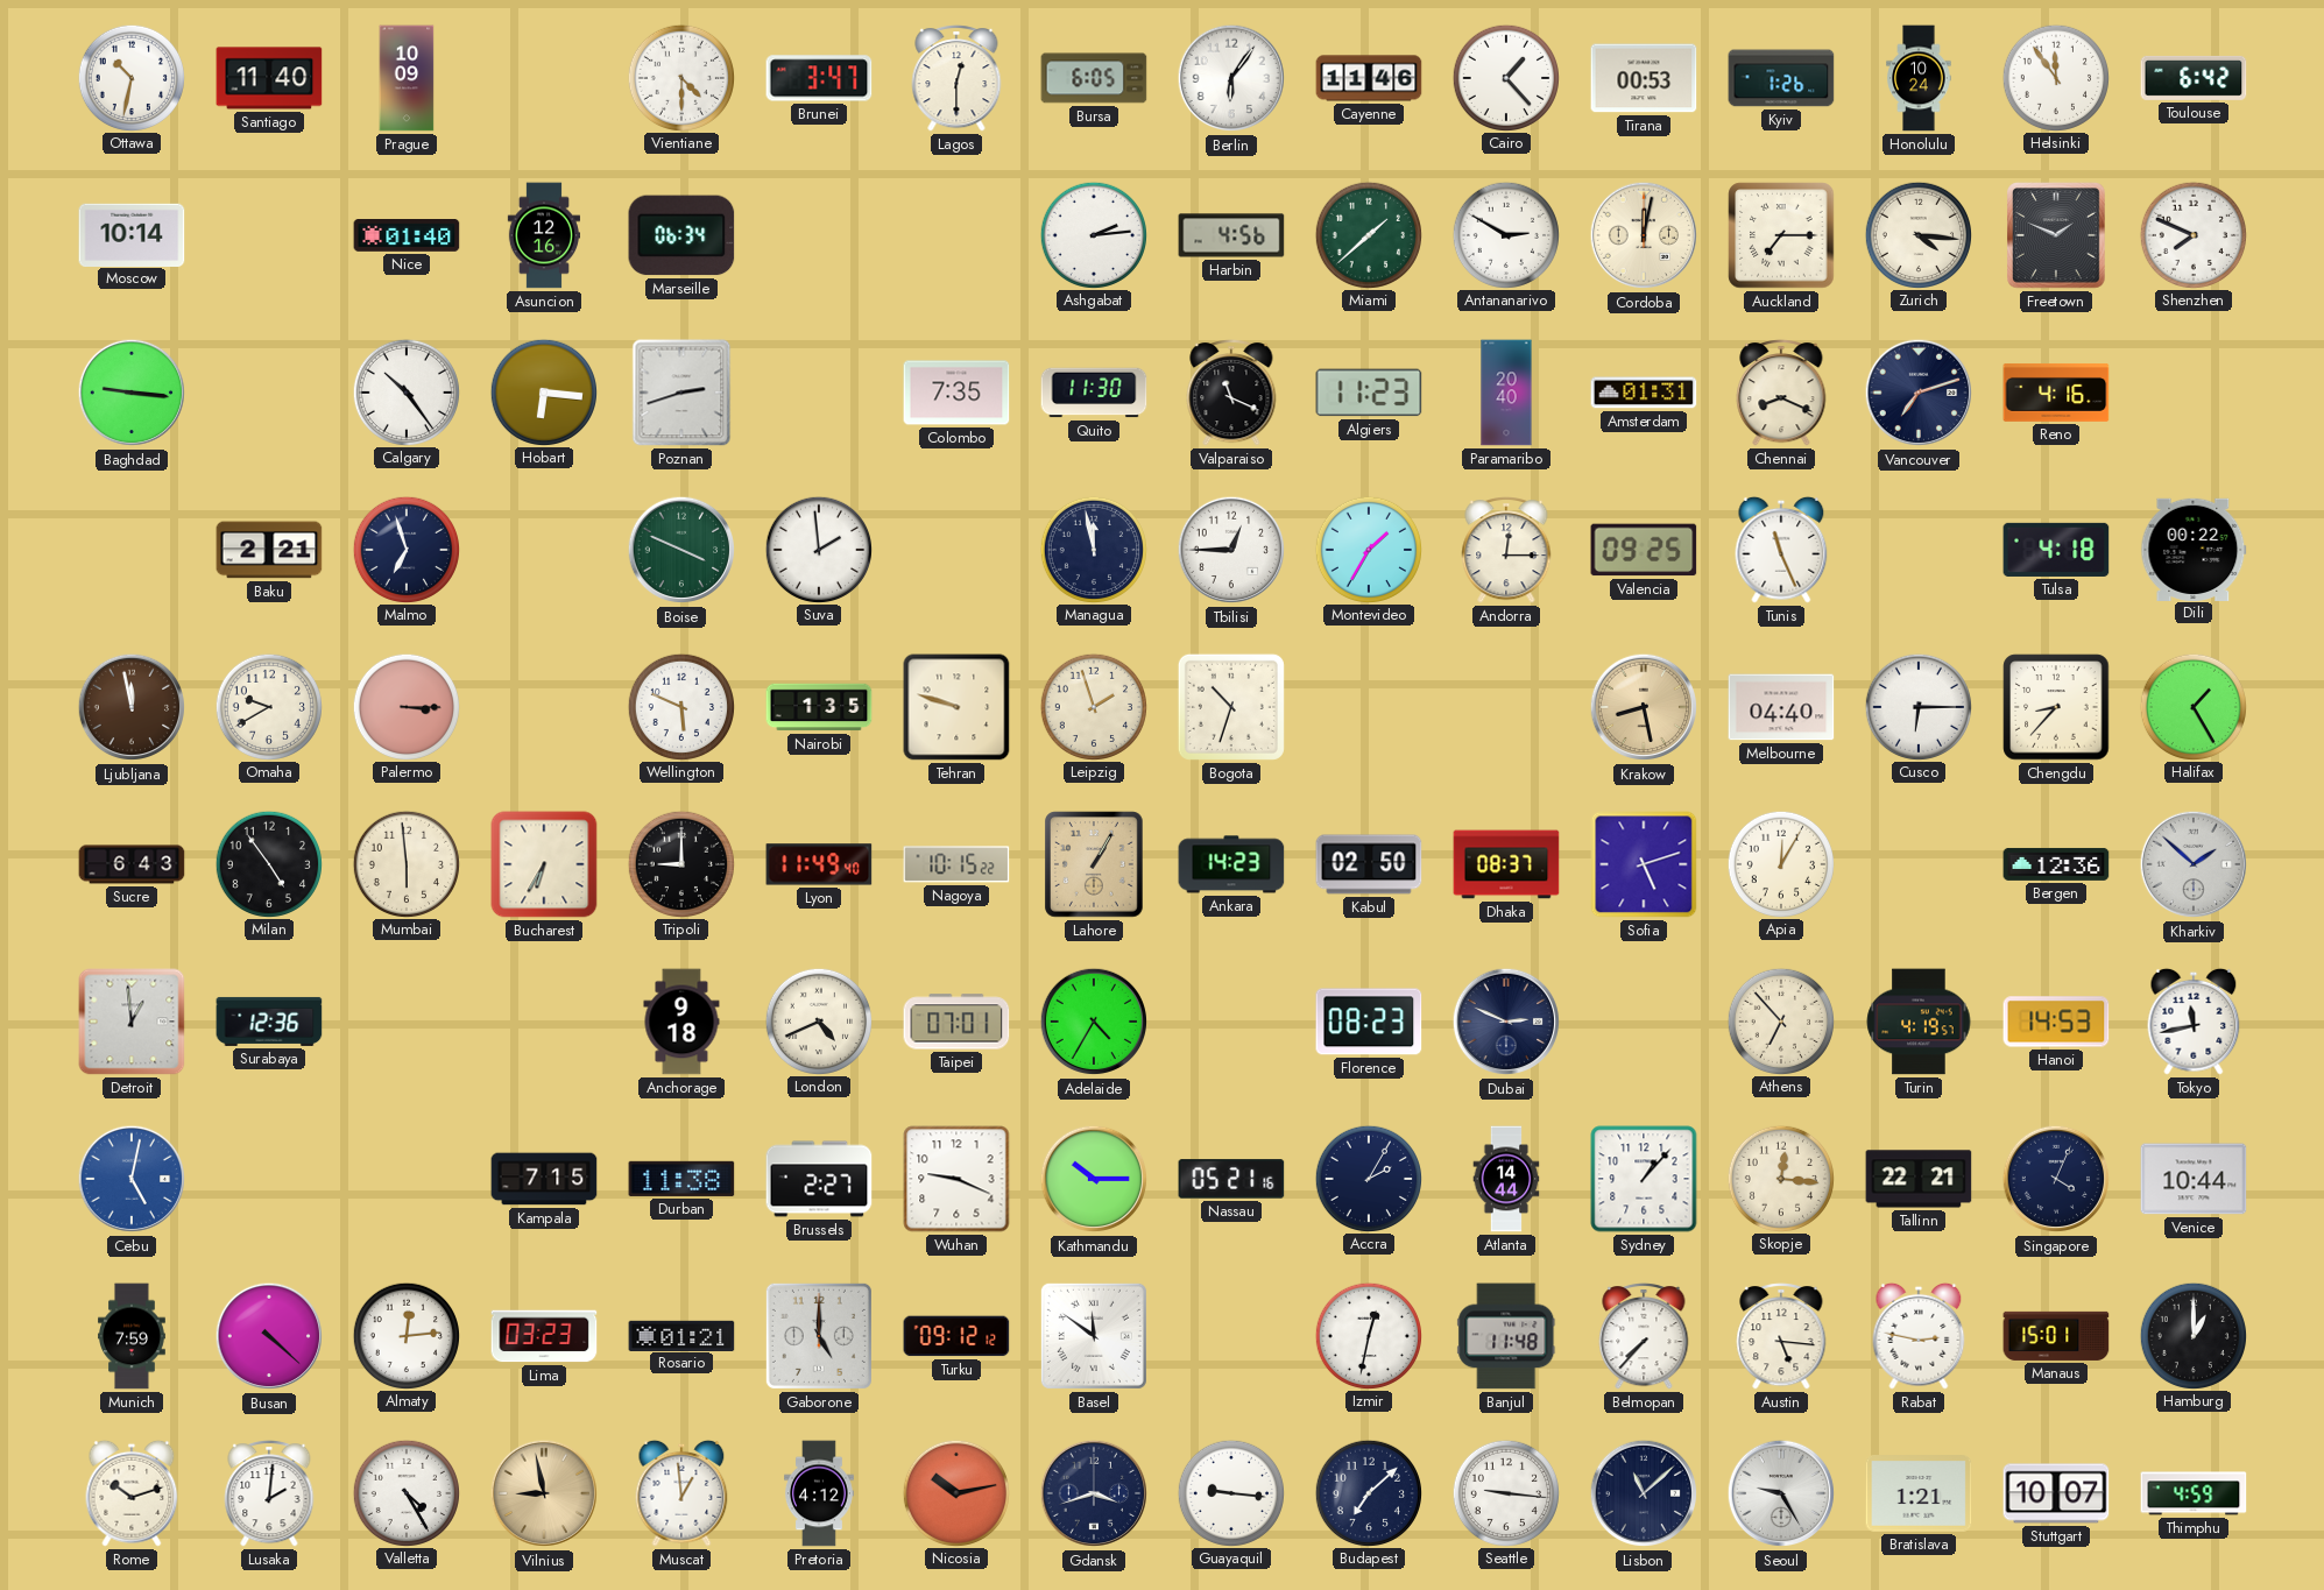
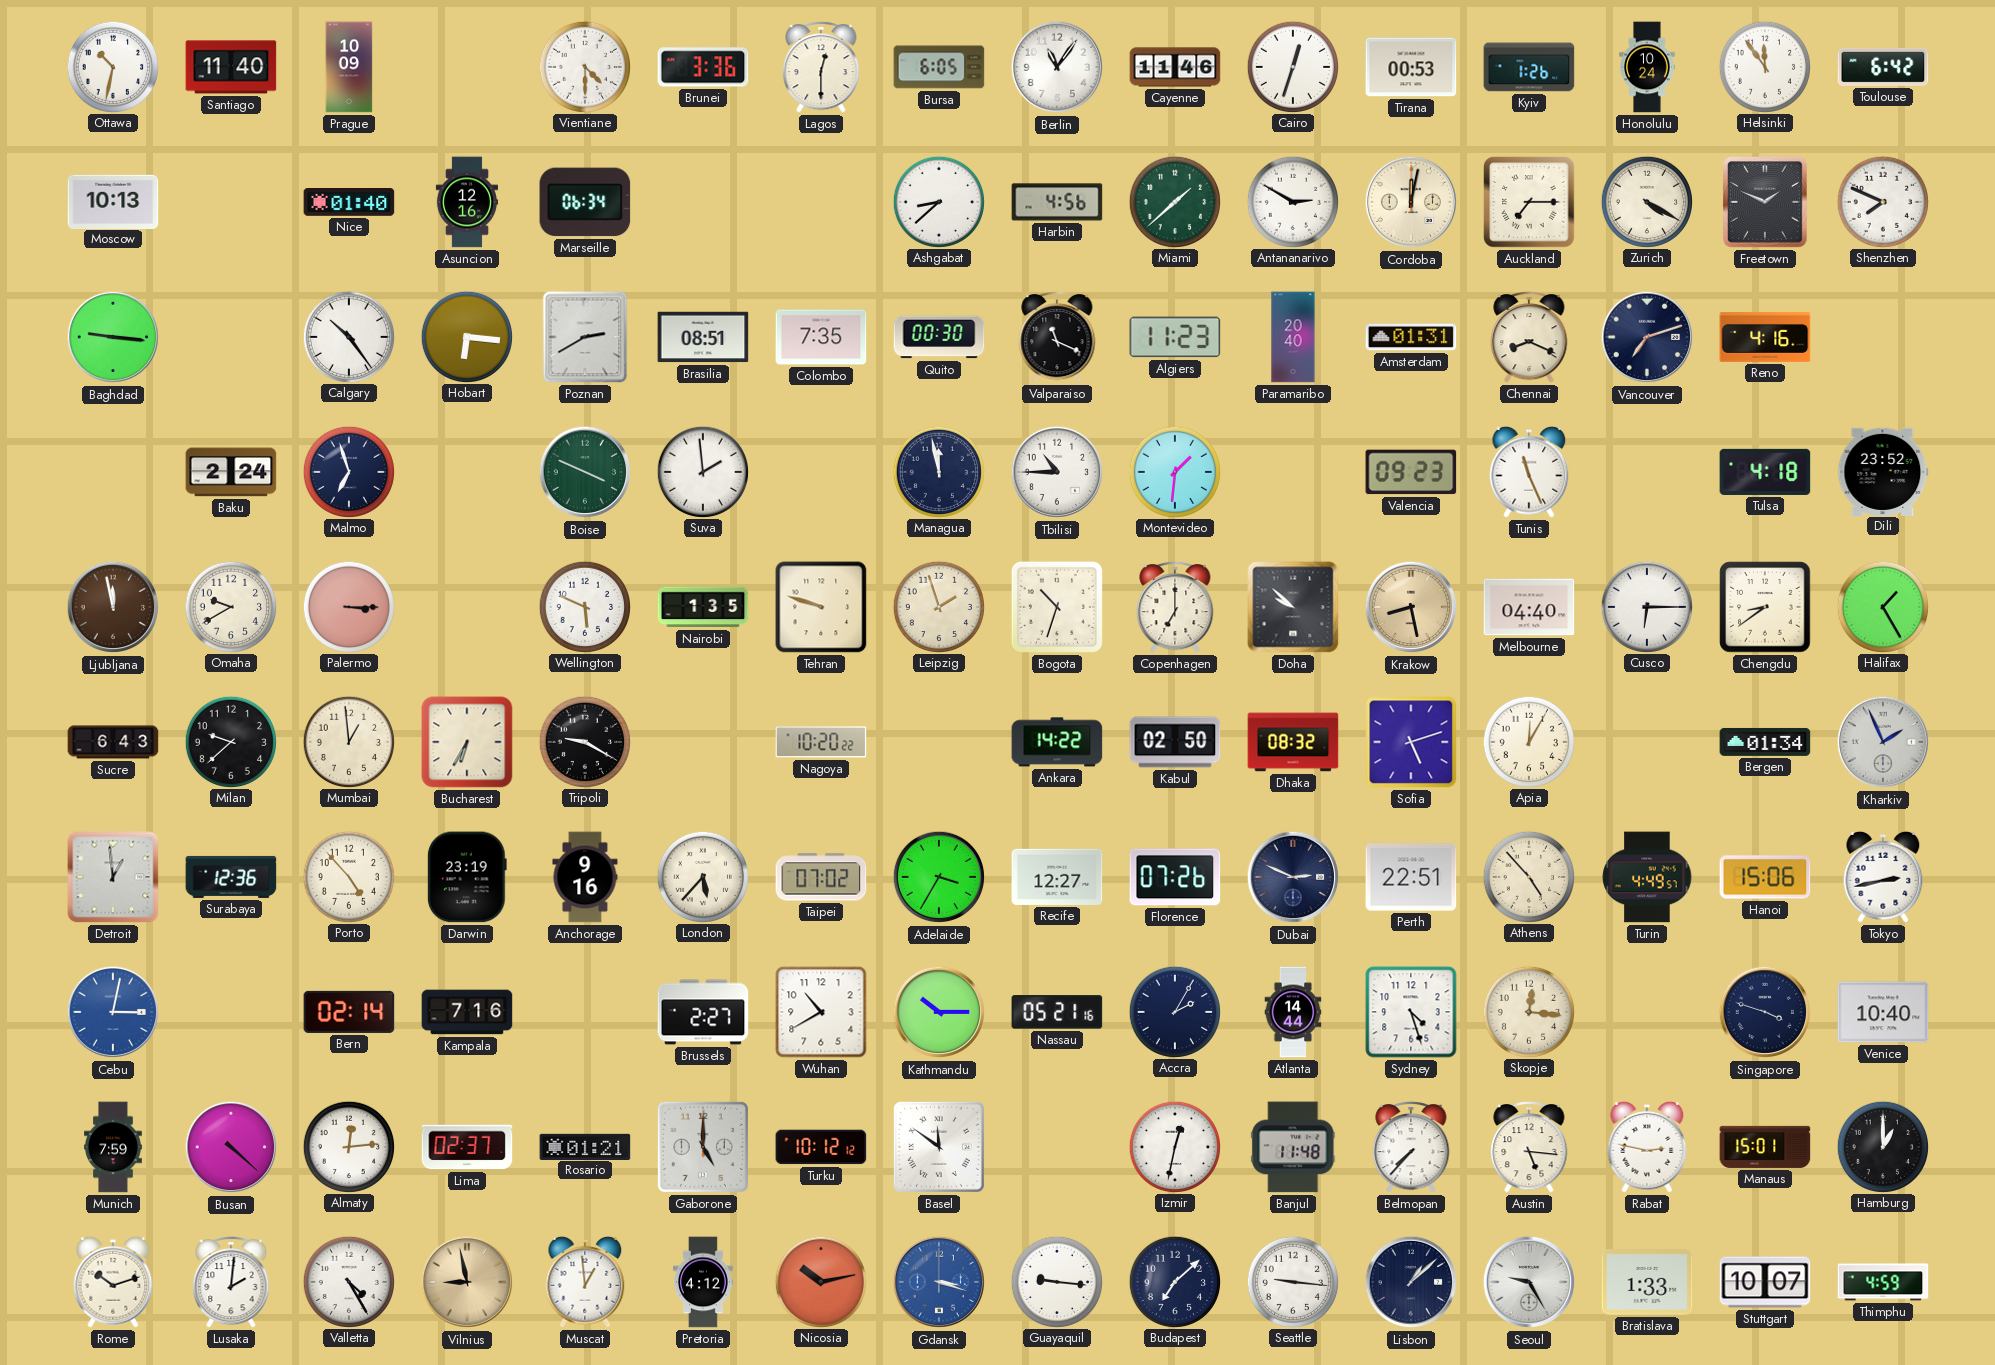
Brunei: 3:47 -> 3:36 (703, 67)
Berlin: 6:06 -> 11:06 (1057, 67)
Cairo: 1:23 -> 12:33 (1292, 66)
Moscow: 10:14 -> 10:13 (113, 201)
Ashgabat: 2:14 -> 8:38 (938, 201)
Zurich: 4:16 -> 4:20 (1646, 201)
Poznan: 2:42 -> 2:40 (585, 337)
Brasilia: none -> 08:51 (703, 337)
Quito: 11:30 -> 00:30 (939, 337)
Baku: 2:21 -> 2:24 (231, 472)
Tbilisi: 12:45 -> 10:45 (1057, 472)
Montevideo: 1:35 -> 1:31 (1174, 471)
Andorra: 12:15 -> none (1506, 551)
Valencia: 09:25 -> 09:23 (1411, 472)
Dili: 00:22 -> 23:52 (1883, 471)
Copenhagen: none -> 7:00 (1175, 608)
Doha: none -> 9:52 (1293, 607)
Chengdu: 8:37 -> 8:39 (1765, 607)
Milan: 4:54 -> 9:38 (230, 741)
Mumbai: 5:59 -> 12:59 (348, 741)
Tripoli: 9:00 -> 9:20 (584, 741)
Lyon: 11:49 -> none (819, 864)
Nagoya: 10:15 -> 10:20 (821, 742)
Lahore: 1:05 -> none (1094, 864)
Ankara: 14:23 -> 14:22 (1057, 742)
Dhaka: 08:37 -> 08:32 (1293, 742)
Bergen: 12:36 -> 01:34 (1765, 742)
Kharkiv: 1:52 -> 1:56 (1883, 742)
Porto: none -> 4:53 (348, 876)
Darwin: none -> 23:19 (467, 877)
Anchorage: 9:18 -> 9:16 (585, 877)
London: 4:41 -> 5:37 (702, 876)
Taipei: 07:01 -> 07:02 (821, 877)
Adelaide: 4:35 -> 3:35 (939, 877)
Recife: none -> 12:27 (1057, 877)
Florence: 08:23 -> 07:26 (1175, 877)
Perth: none -> 22:51 (1411, 877)
Athens: 6:53 -> 4:53 (1528, 876)
Turin: 4:19 -> 4:49 (1647, 877)
Hanoi: 14:53 -> 15:06 (1765, 877)
Tokyo: 11:43 -> 2:43 (1883, 877)
Cebu: 5:02 -> 3:02 (113, 1012)
Bern: none -> 02:14 (349, 1012)
Kampala: 7:15 -> 7:16 (467, 1012)
Durban: 11:38 -> none (681, 1179)
Wuhan: 9:19 -> 10:40 (821, 1012)
Sydney: 1:07 -> 4:27 (1411, 1012)
Tallinn: 22:21 -> none (1919, 1179)
Singapore: 4:04 -> 3:48 (1765, 1012)
Venice: 10:44 -> 10:40 (1883, 1012)
Lima: 03:23 -> 02:37 (467, 1147)
Turku: 09:12 -> 10:12 (821, 1147)
Gdansk: 3:42 -> 3:18 (939, 1282)
Gdansk dial: navy -> blue (939, 1282)
Lisbon: 11:08 -> 1:08 (1411, 1282)
Bratislava: 1:21 -> 1:33 (1647, 1283)
